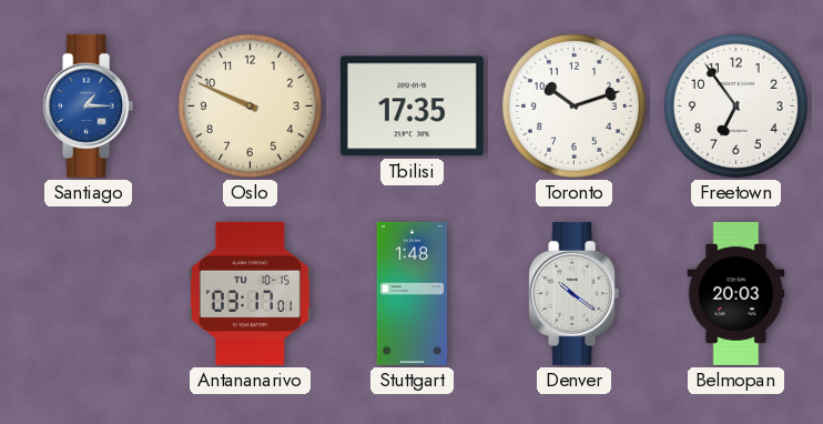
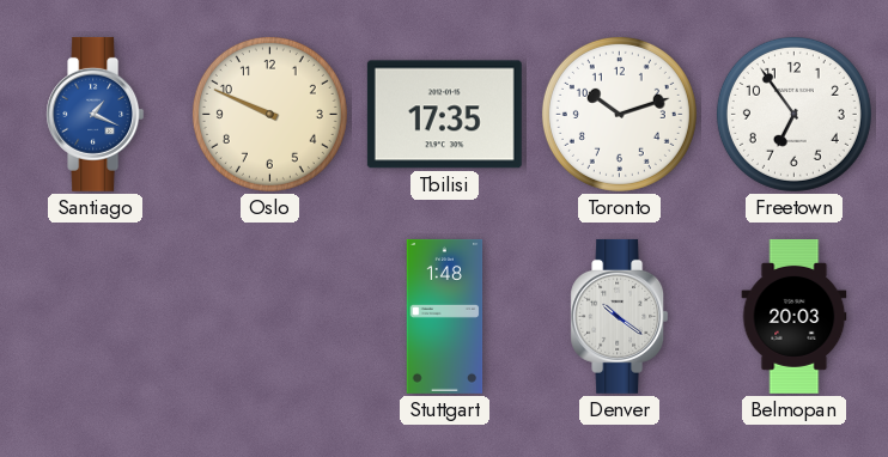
Santiago: 1:15 -> 1:19 (96, 114)
Antananarivo: 03:17 -> none (250, 293)
